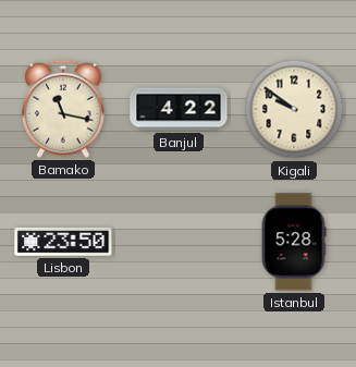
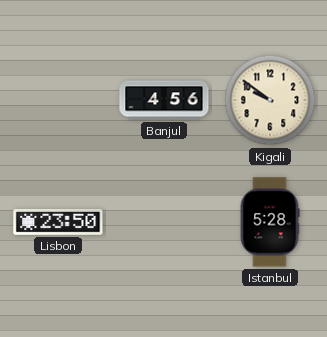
Bamako: 11:17 -> none (64, 109)
Banjul: 4:22 -> 4:56 (164, 100)
